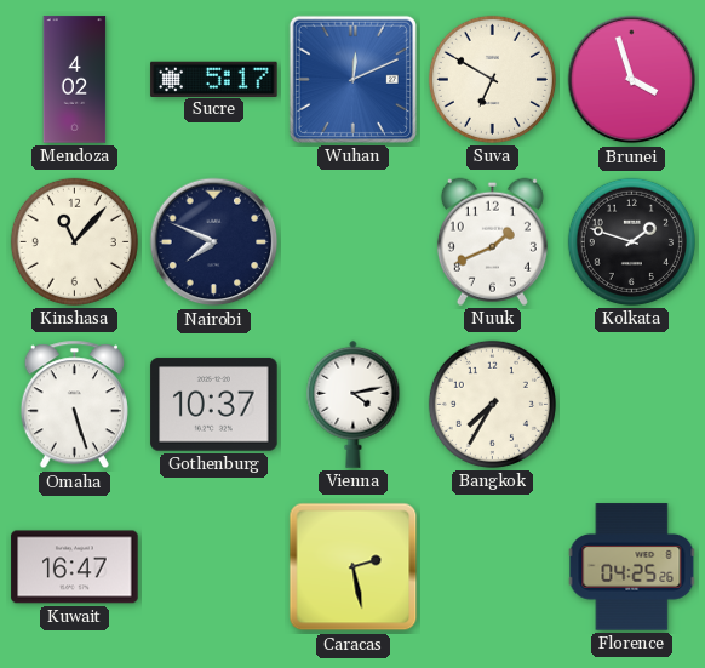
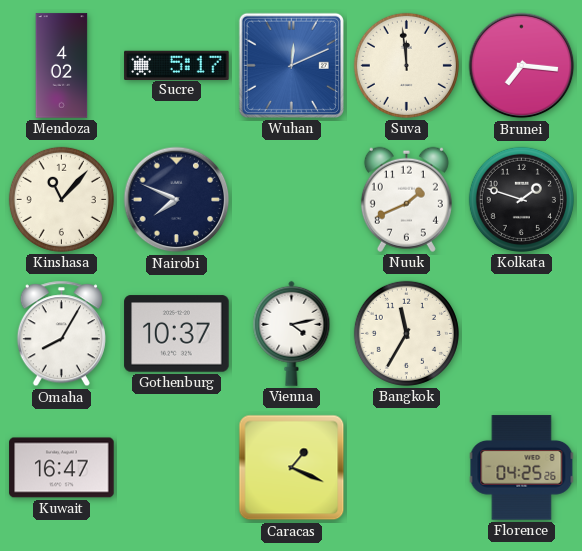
Suva: 6:50 -> 11:59 (406, 65)
Brunei: 3:57 -> 7:16 (522, 66)
Omaha: 5:27 -> 8:05 (61, 334)
Bangkok: 7:35 -> 11:35 (406, 333)
Caracas: 2:28 -> 1:19 (292, 468)
